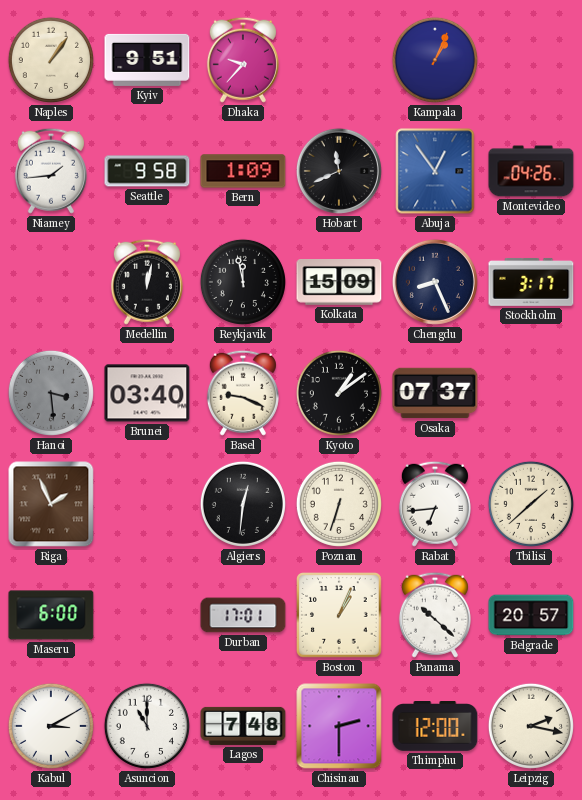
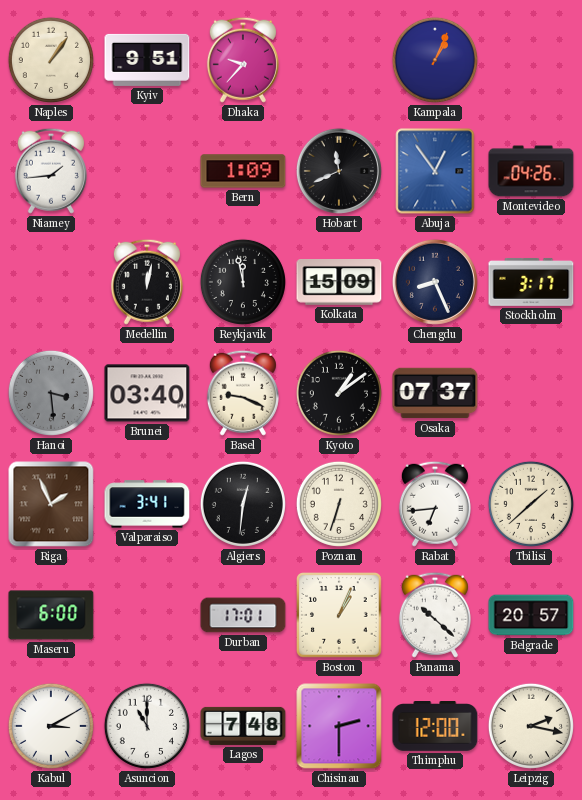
Seattle: 9:58 -> none (147, 171)
Valparaiso: none -> 3:41 (147, 504)
